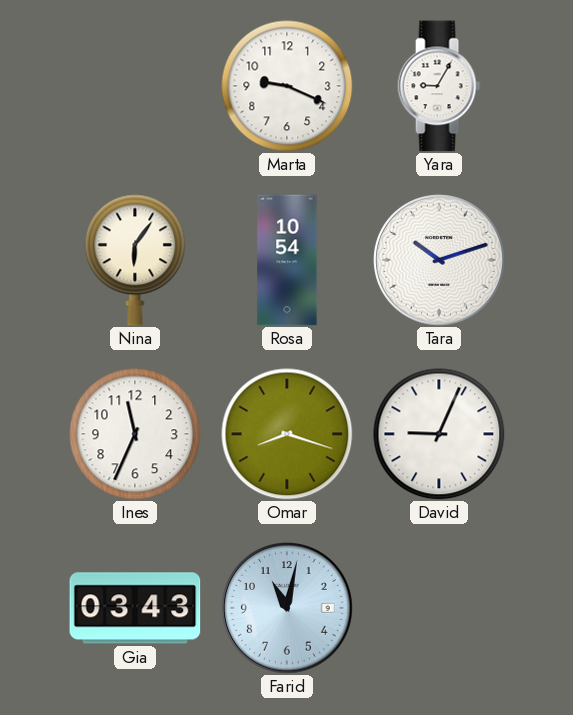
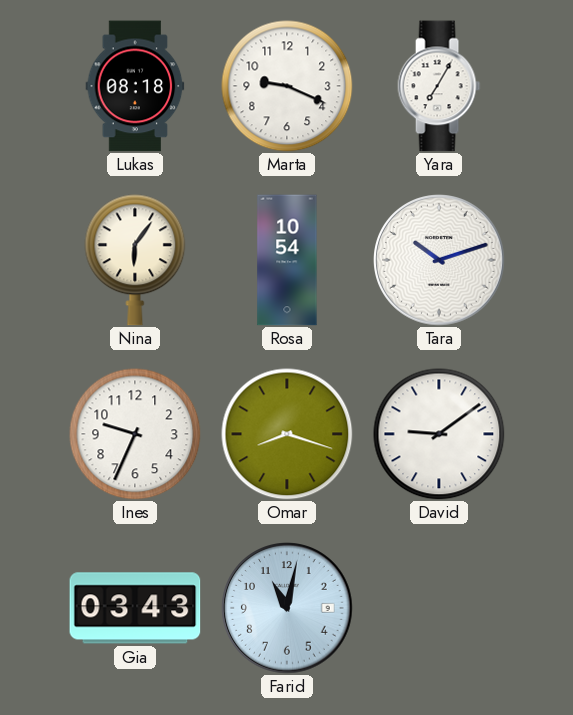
Lukas: none -> 08:18 (135, 86)
Yara: 9:05 -> 7:05 (439, 86)
Ines: 11:34 -> 9:34 (135, 434)
David: 9:04 -> 9:09 (439, 434)
